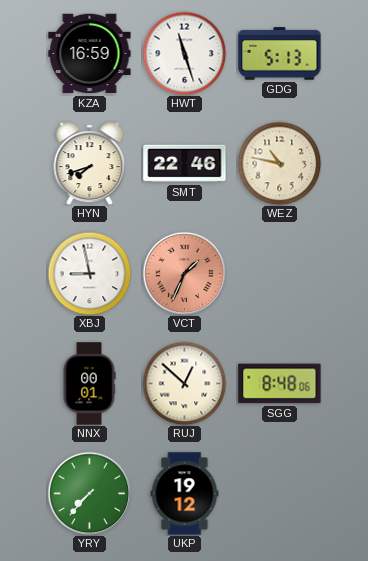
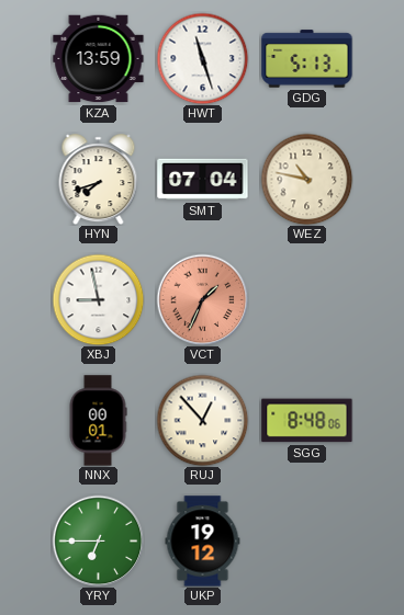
KZA: 16:59 -> 13:59 (99, 59)
SMT: 22:46 -> 07:04 (203, 180)
RUJ: 12:52 -> 12:53 (202, 420)
YRY: 7:37 -> 6:45 (98, 540)
